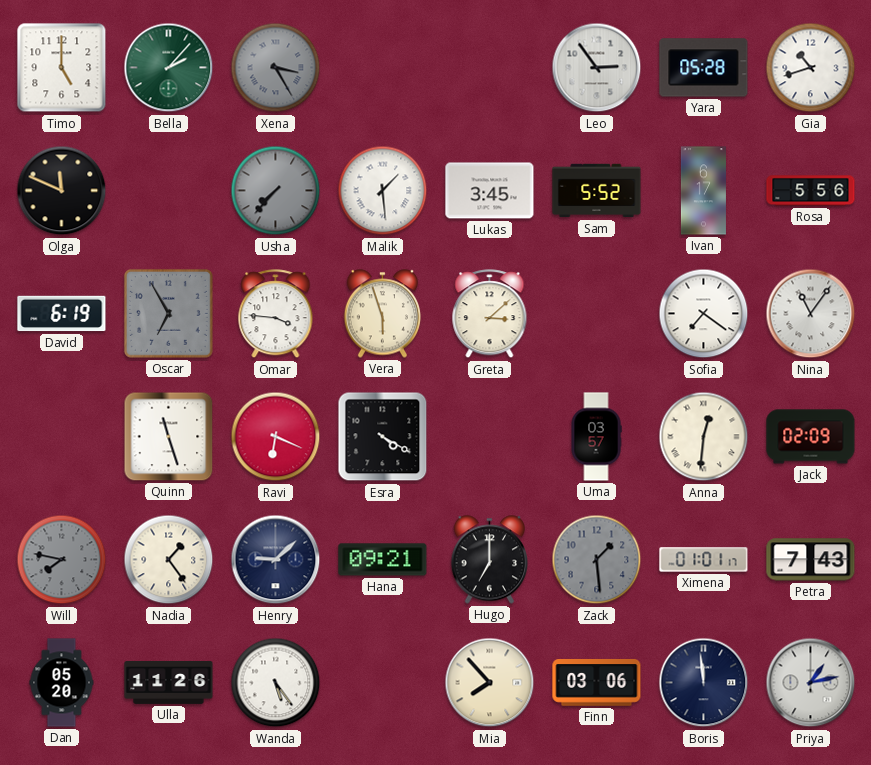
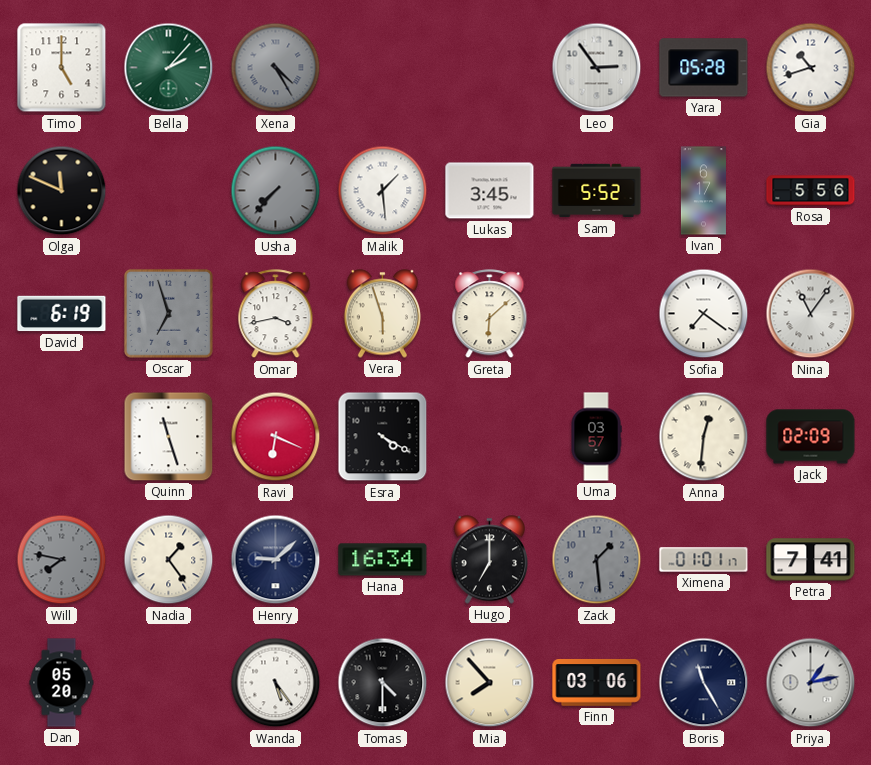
Xena: 3:25 -> 4:25 (276, 68)
Oscar: 6:55 -> 6:57 (168, 314)
Omar: 3:46 -> 3:43 (276, 314)
Greta: 3:08 -> 6:08 (490, 314)
Hana: 09:21 -> 16:34 (383, 560)
Petra: 7:43 -> 7:41 (811, 560)
Ulla: 11:26 -> none (169, 683)
Tomas: none -> 4:30 (383, 683)
Boris: 11:59 -> 11:25 (704, 683)
